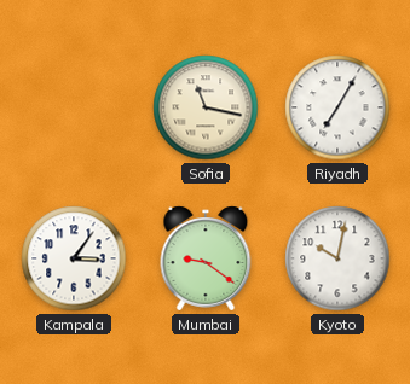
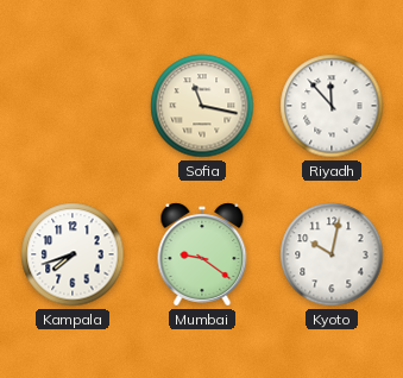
Riyadh: 7:05 -> 11:53 (332, 106)
Kampala: 3:06 -> 7:42 (73, 254)
